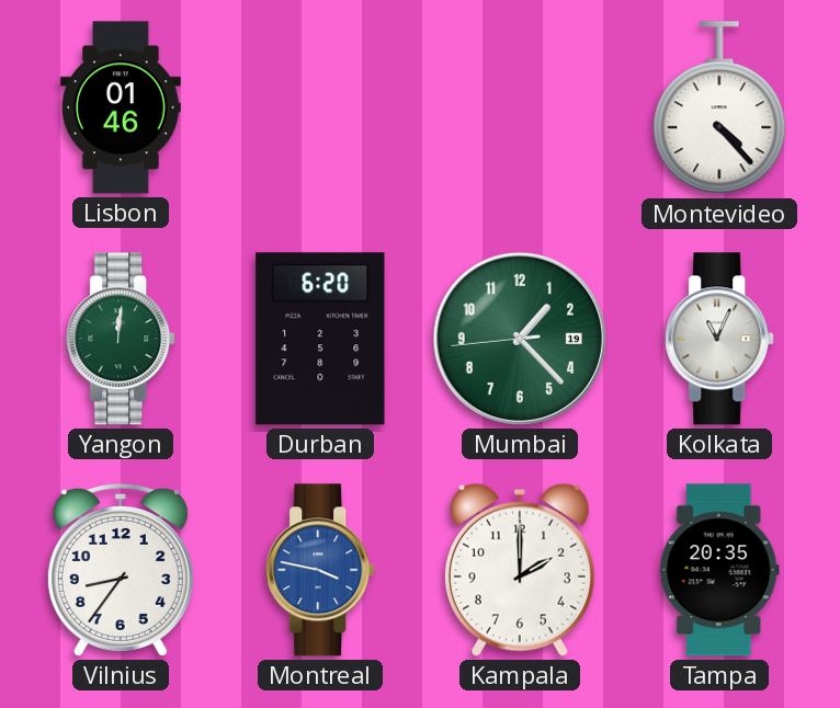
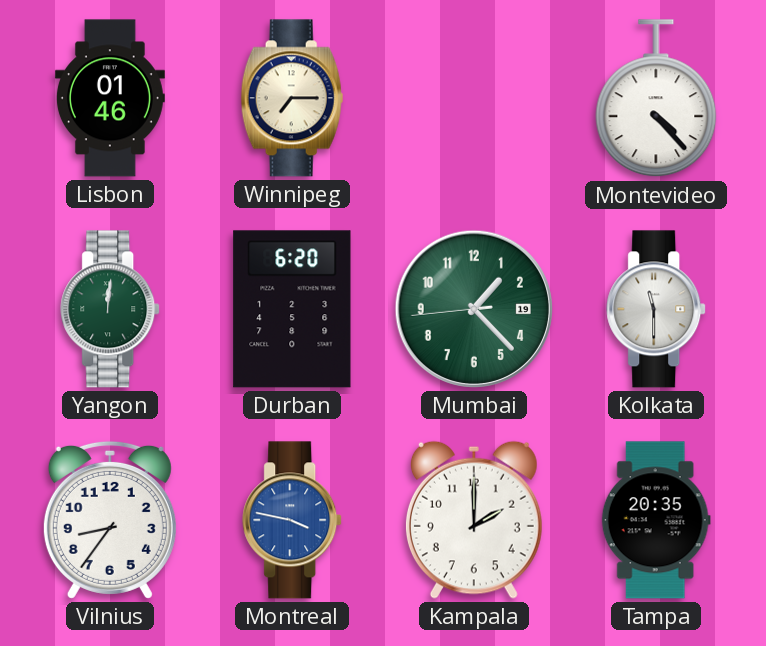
Winnipeg: none -> 7:15 (292, 98)
Kolkata: 11:04 -> 11:30 (657, 309)
